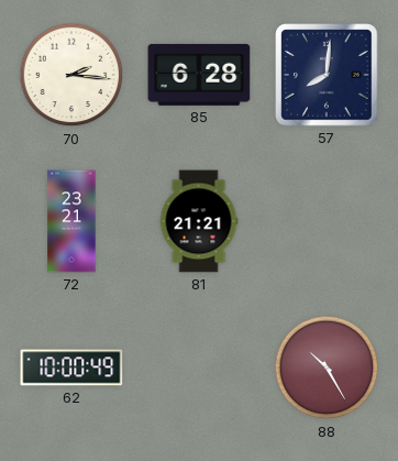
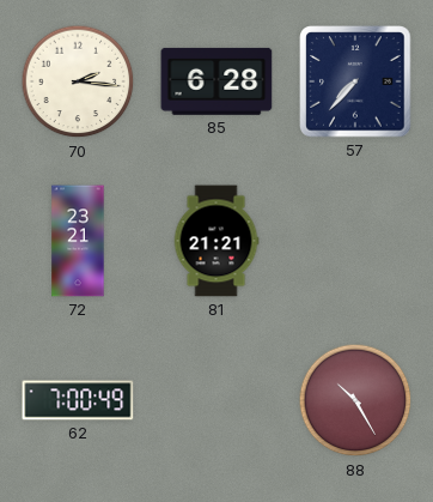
57: 8:01 -> 7:37 (355, 81)
62: 10:00 -> 7:00 (78, 400)
